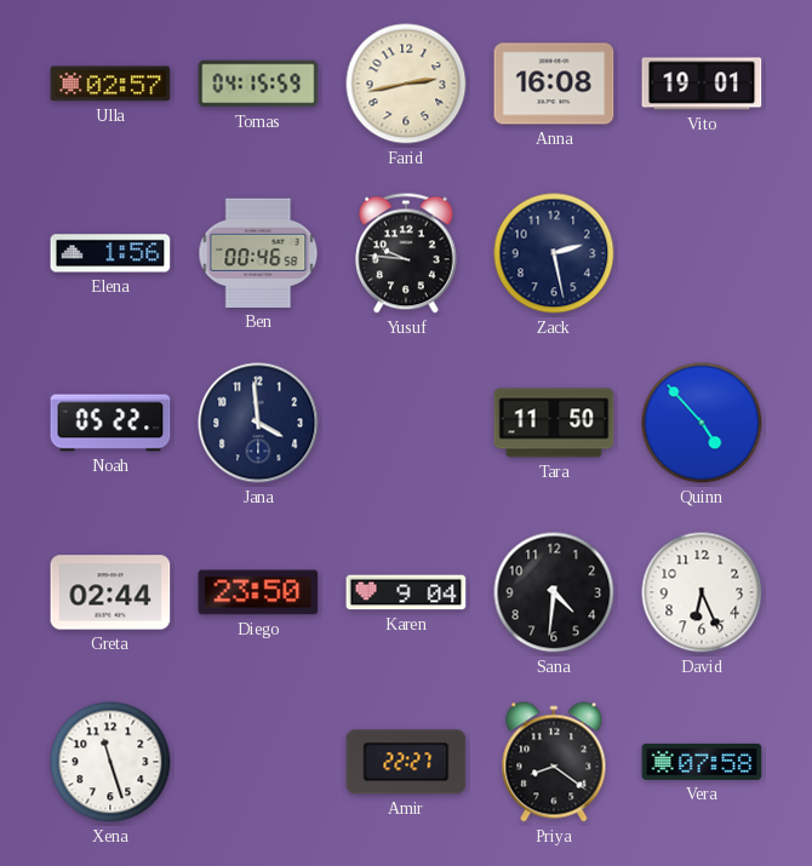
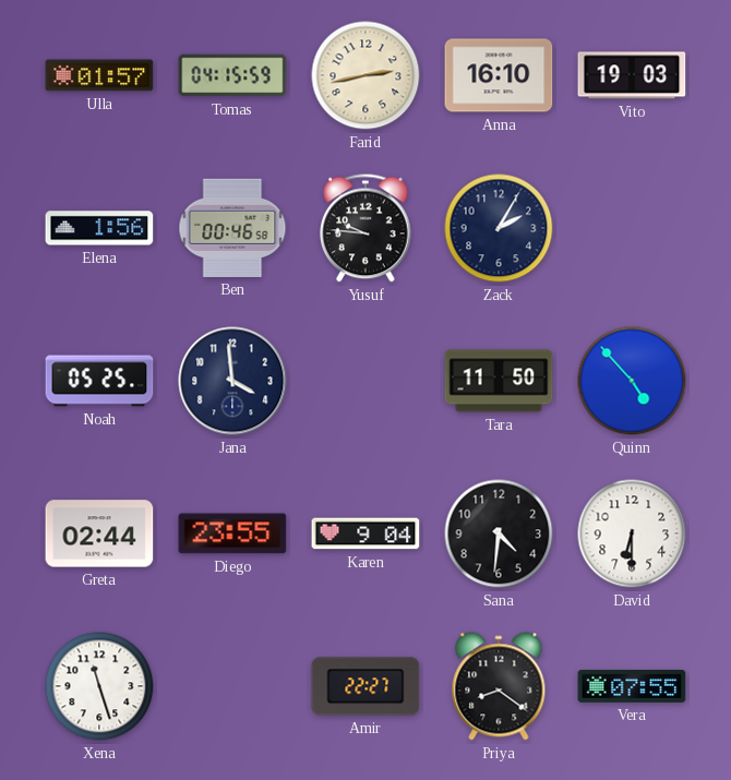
Ulla: 02:57 -> 01:57 (99, 75)
Anna: 16:08 -> 16:10 (499, 75)
Vito: 19:01 -> 19:03 (632, 75)
Zack: 2:28 -> 2:05 (499, 228)
Noah: 05:22 -> 05:25 (99, 381)
Diego: 23:50 -> 23:55 (232, 533)
David: 6:26 -> 6:30 (632, 533)
Vera: 07:58 -> 07:55 (632, 686)
